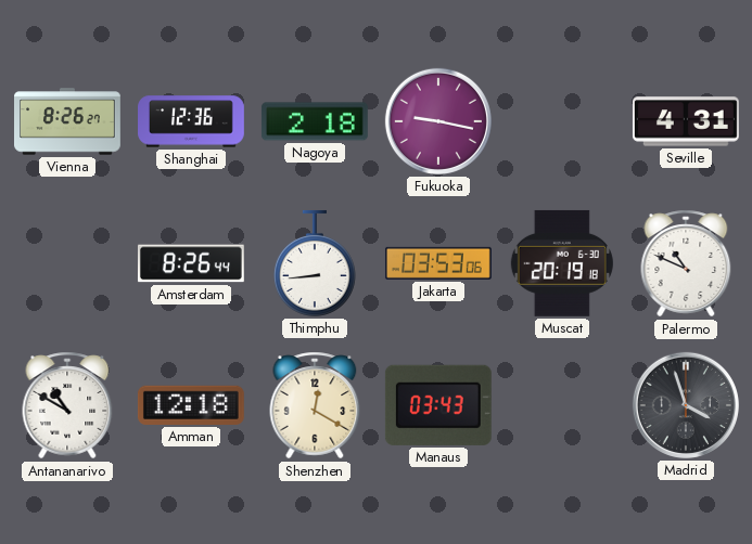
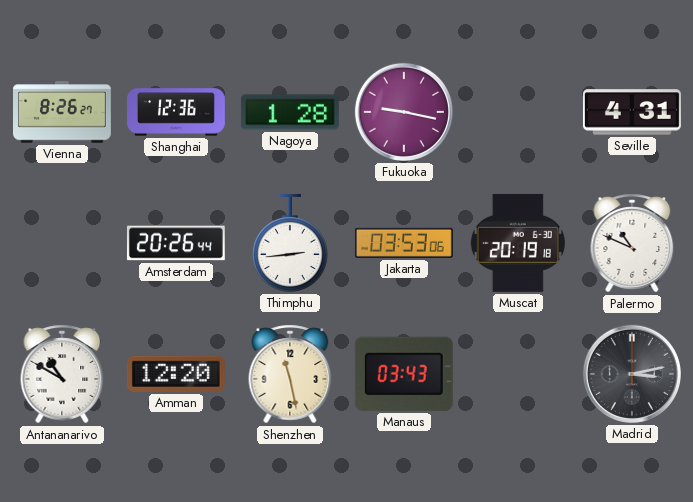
Nagoya: 2:18 -> 1:28 (290, 112)
Amsterdam: 8:26 -> 20:26 (176, 243)
Thimphu: 8:44 -> 2:44 (290, 243)
Amman: 12:18 -> 12:20 (176, 374)
Shenzhen: 12:20 -> 11:28 (290, 374)
Madrid: 3:57 -> 3:13 (632, 374)
